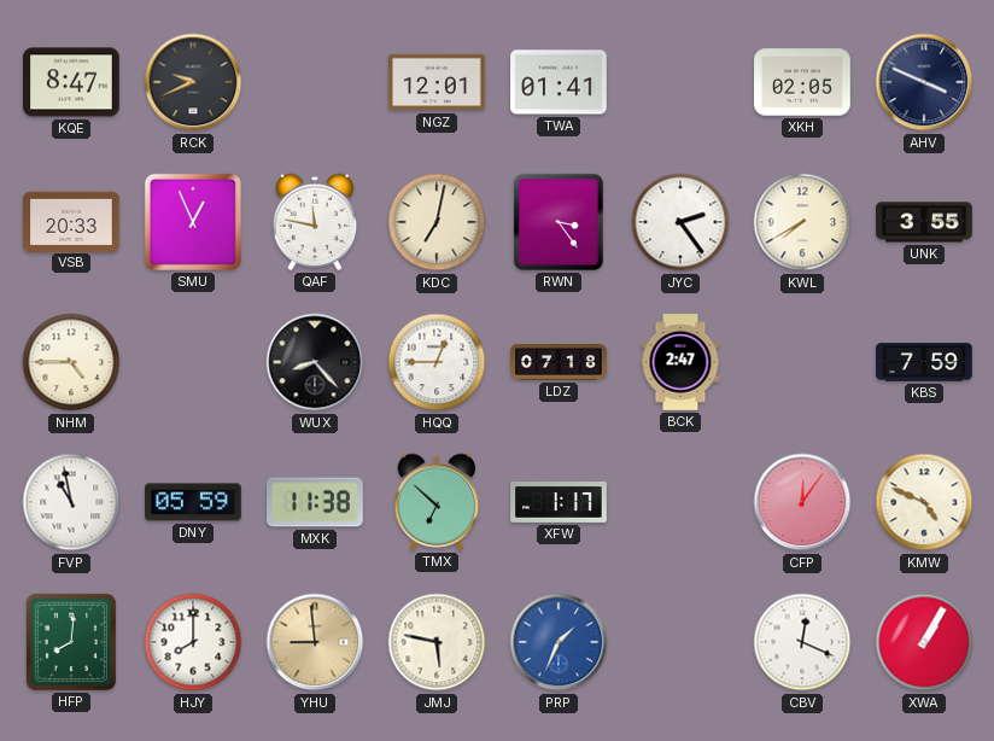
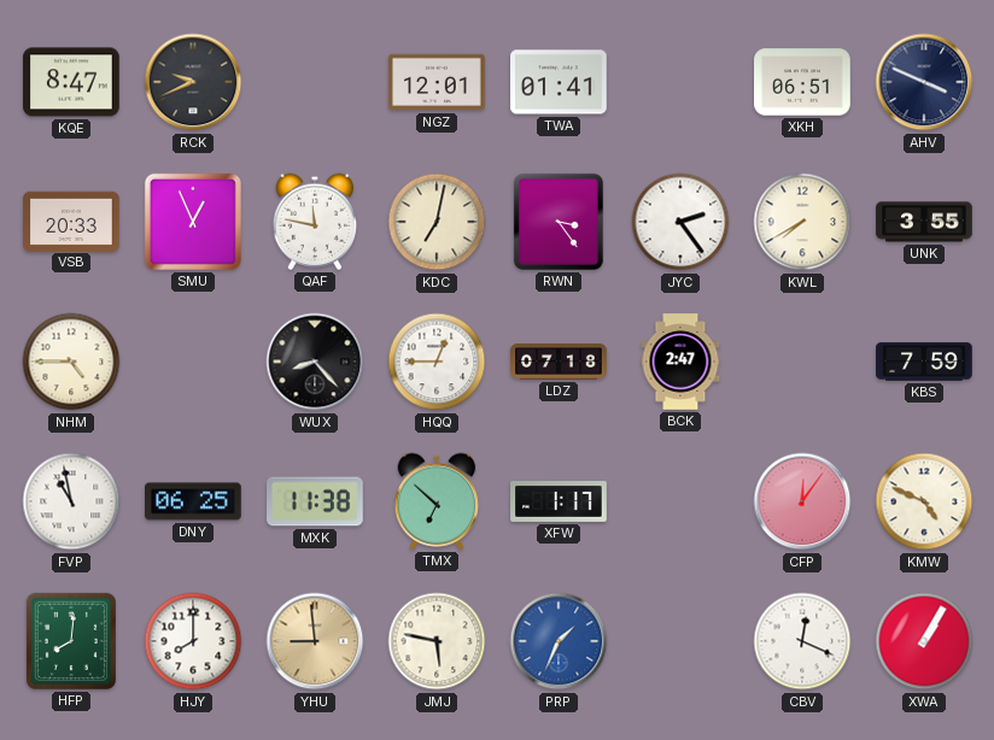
XKH: 02:05 -> 06:51 (802, 82)
DNY: 05:59 -> 06:25 (193, 501)
